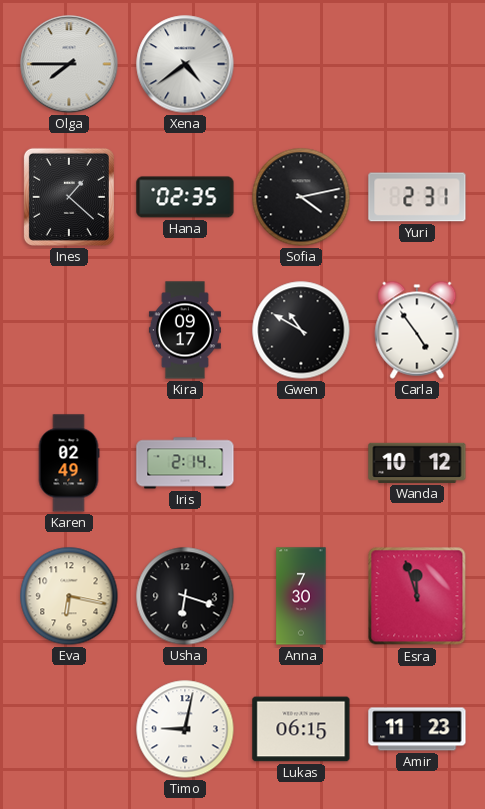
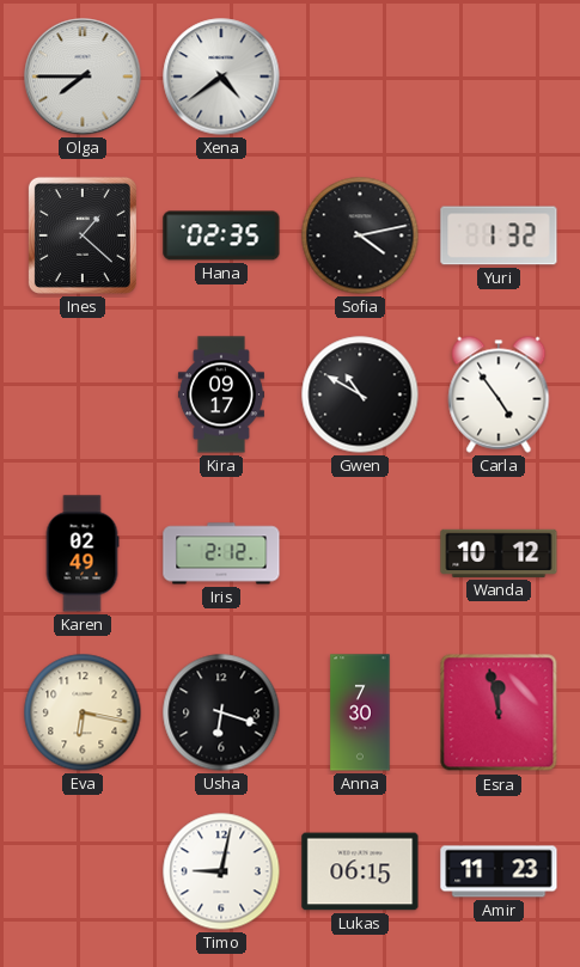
Yuri: 2:31 -> 1:32 (499, 235)
Iris: 2:14 -> 2:12 (221, 553)
Esra: 11:57 -> 11:58 (499, 712)
